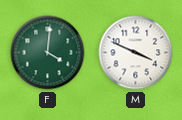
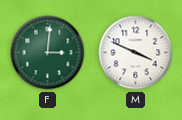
F: 4:01 -> 3:01 (48, 53)
